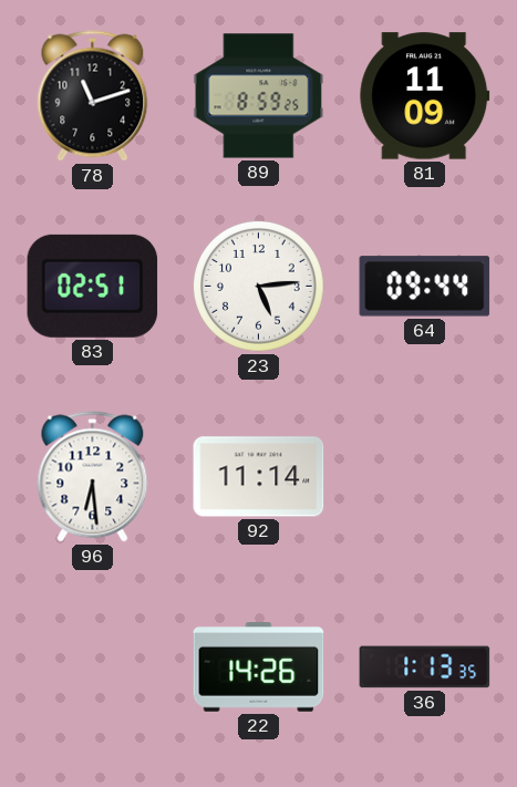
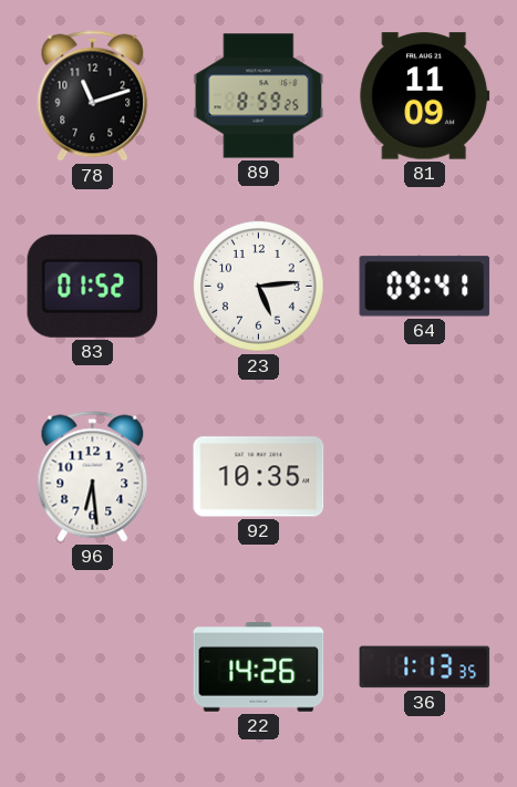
83: 02:51 -> 01:52 (93, 286)
64: 09:44 -> 09:41 (425, 287)
92: 11:14 -> 10:35 (259, 477)
